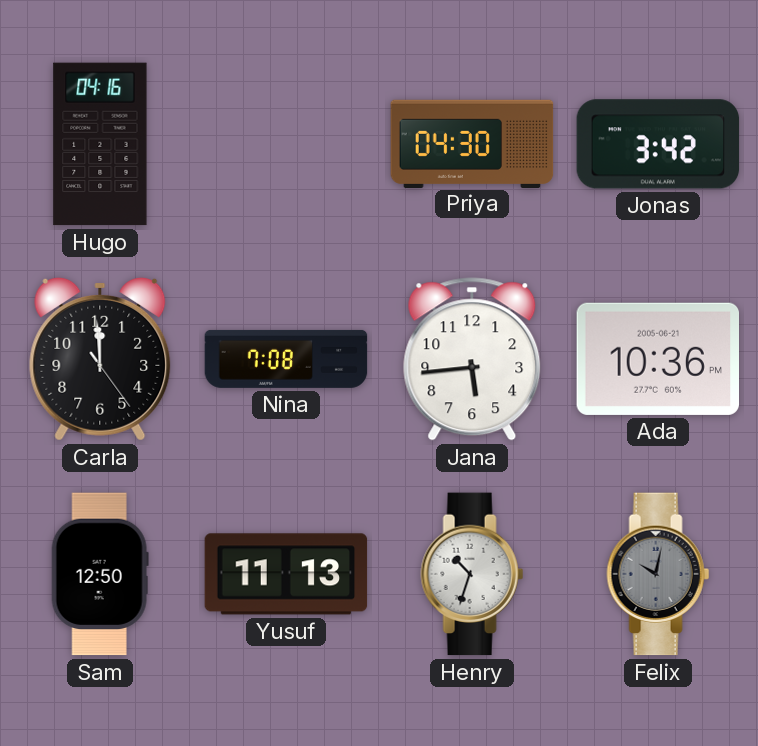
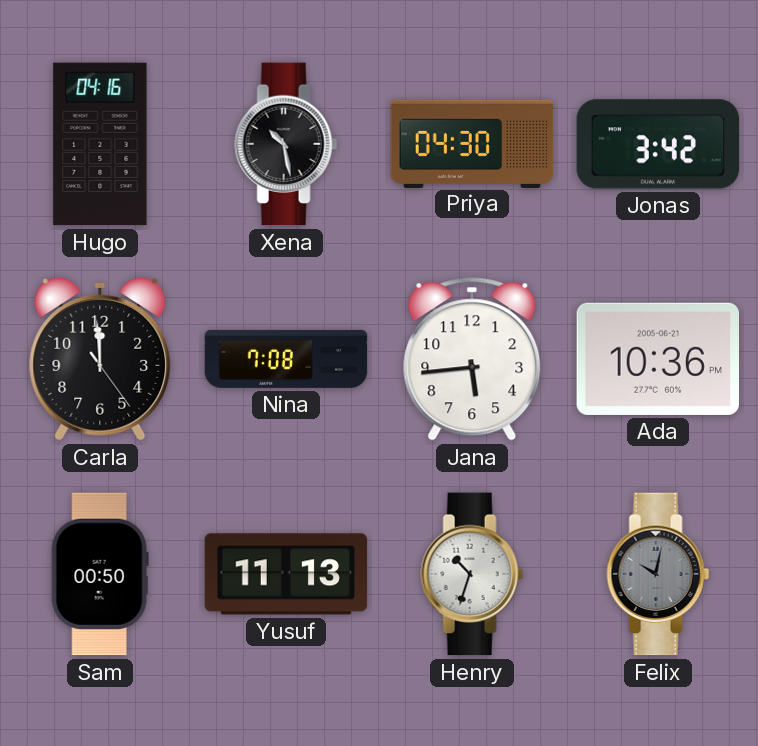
Xena: none -> 10:28 (286, 144)
Sam: 12:50 -> 00:50 (100, 574)
